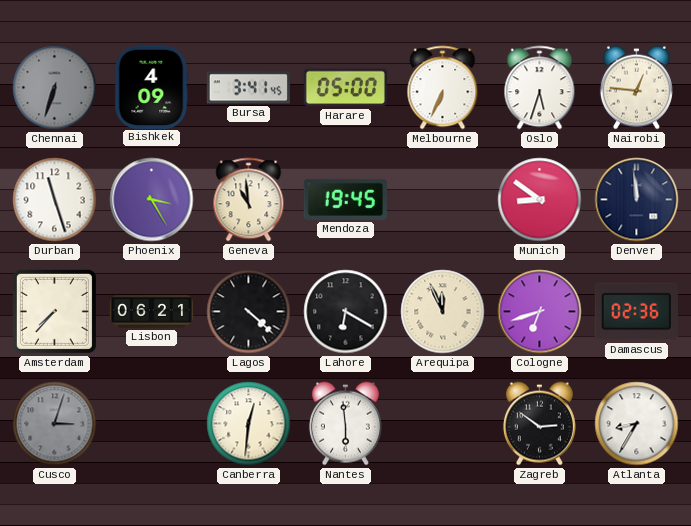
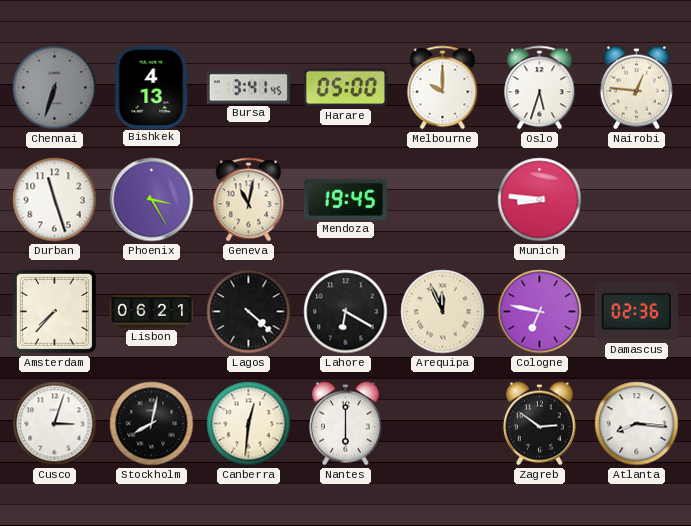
Bishkek: 4:09 -> 4:13 (152, 87)
Melbourne: 6:34 -> 10:00 (443, 88)
Geneva: 10:59 -> 11:02 (249, 200)
Munich: 8:51 -> 8:46 (540, 200)
Denver: 11:59 -> none (637, 200)
Cologne: 6:42 -> 6:47 (540, 312)
Cusco dial: grey -> white (55, 424)
Stockholm: none -> 8:02 (152, 424)
Nantes: 5:59 -> 6:00 (345, 424)
Atlanta: 8:35 -> 8:16 (637, 424)
